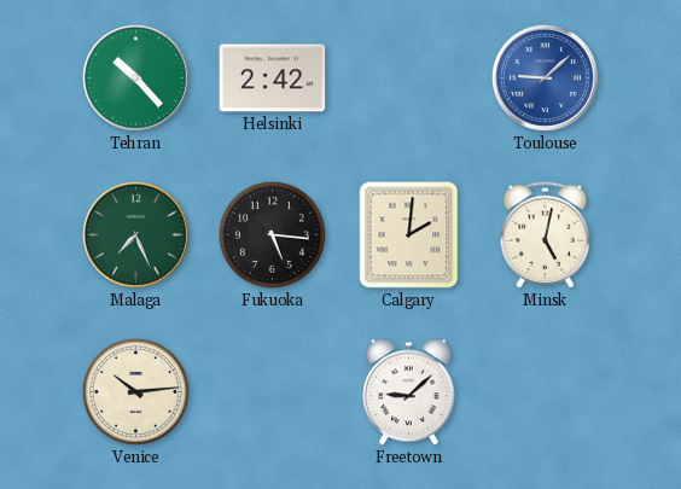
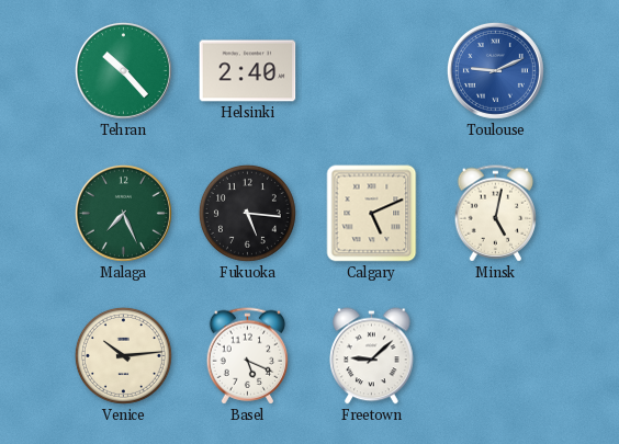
Helsinki: 2:42 -> 2:40 (248, 71)
Toulouse: 9:08 -> 9:11 (495, 70)
Calgary: 2:01 -> 5:11 (372, 214)
Basel: none -> 5:19 (248, 356)
